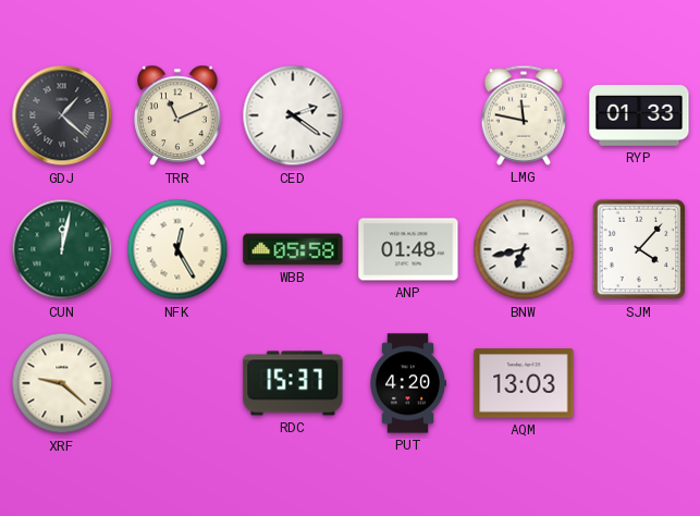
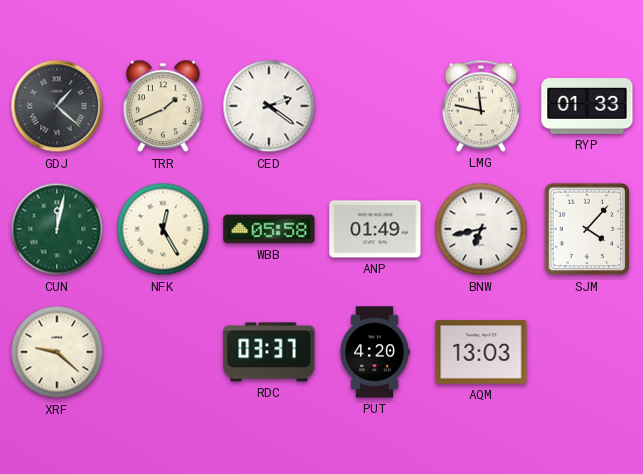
TRR: 11:11 -> 1:41 (163, 106)
ANP: 01:48 -> 01:49 (375, 229)
RDC: 15:37 -> 03:37 (269, 352)
